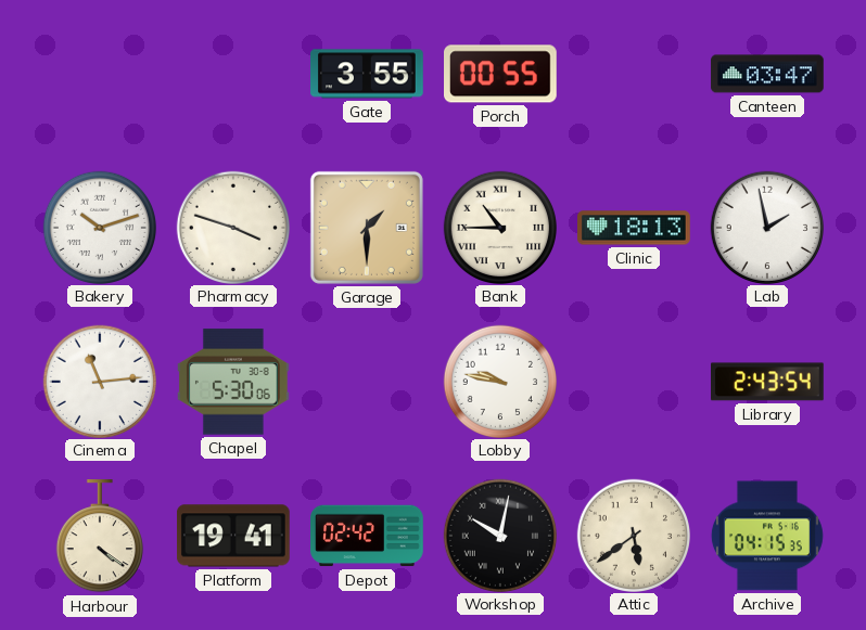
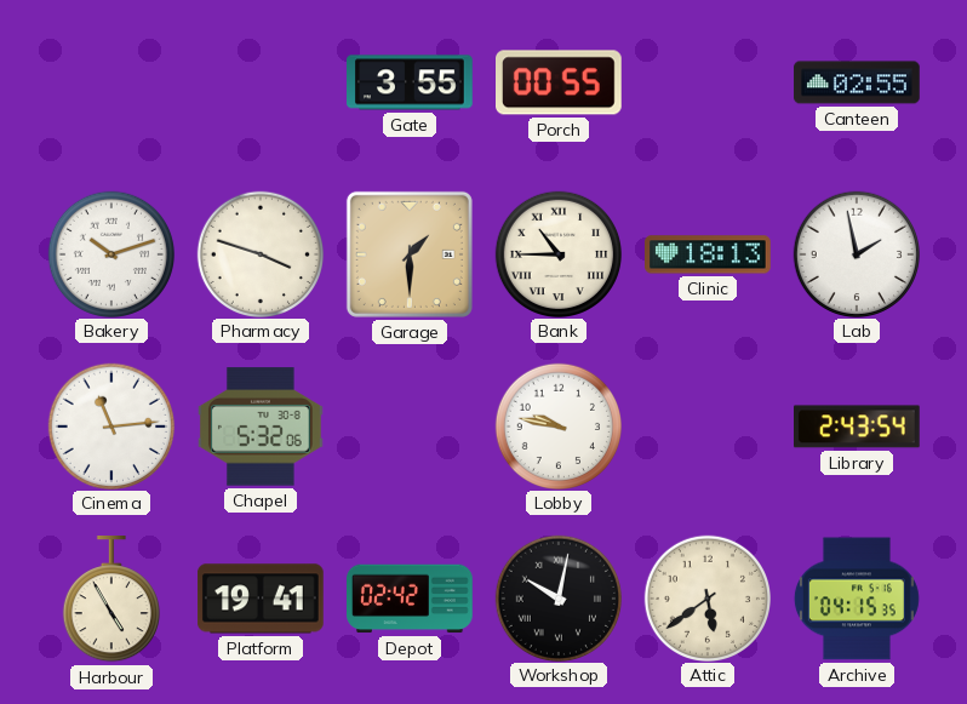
Canteen: 03:47 -> 02:55 (857, 82)
Chapel: 5:30 -> 5:32 (262, 427)
Harbour: 4:21 -> 4:55 (111, 600)
